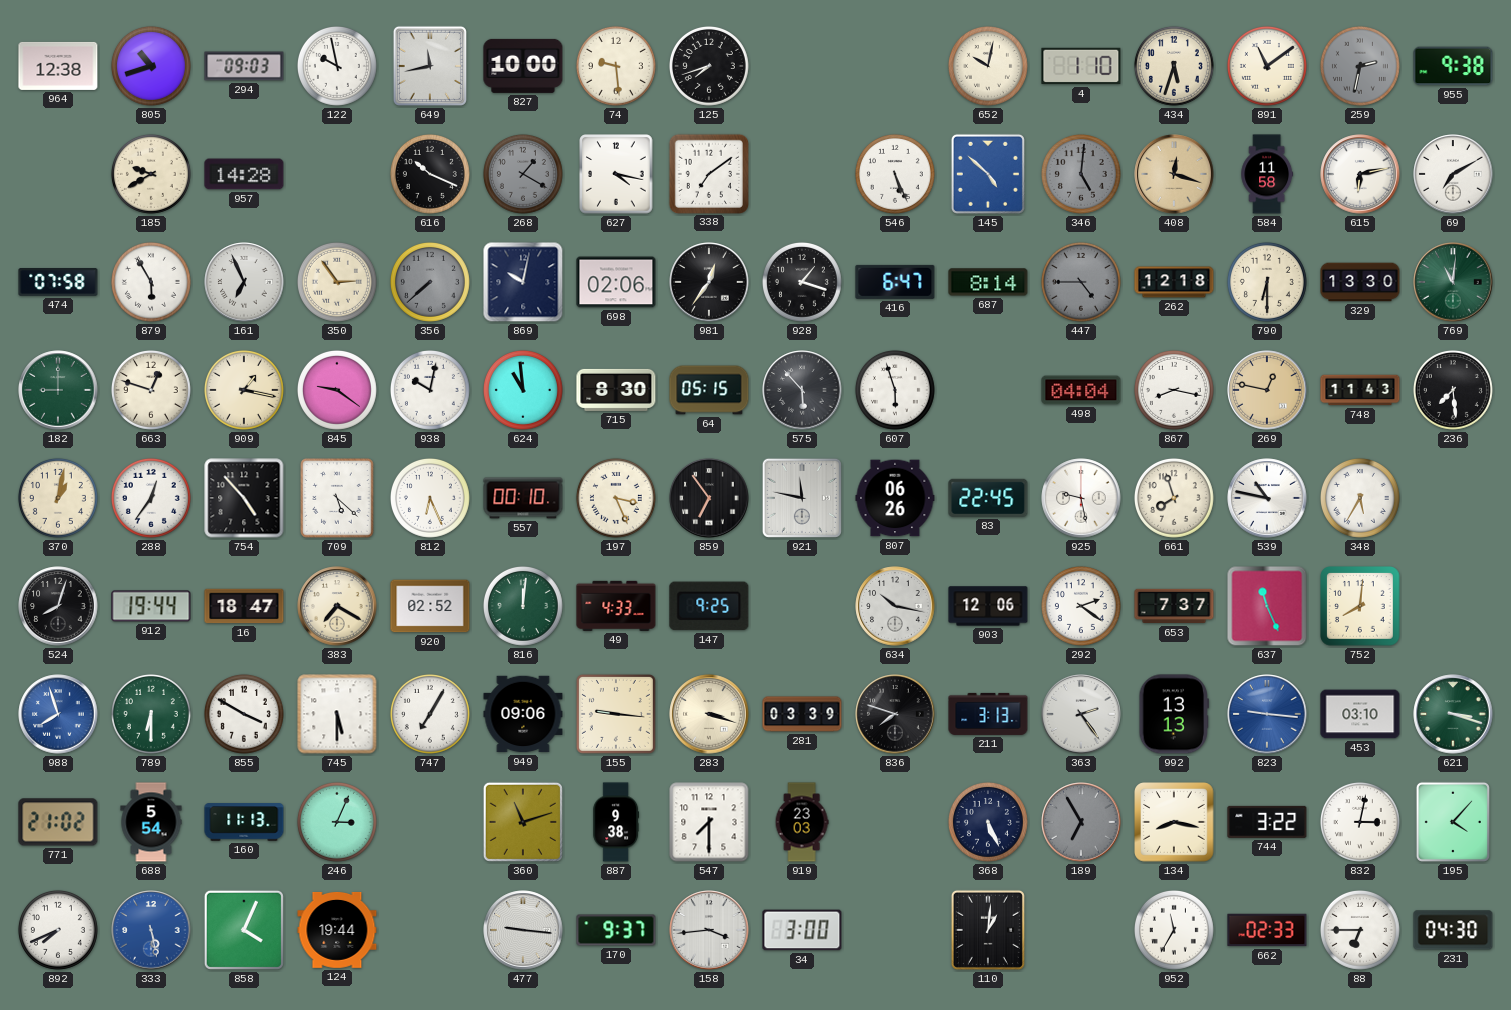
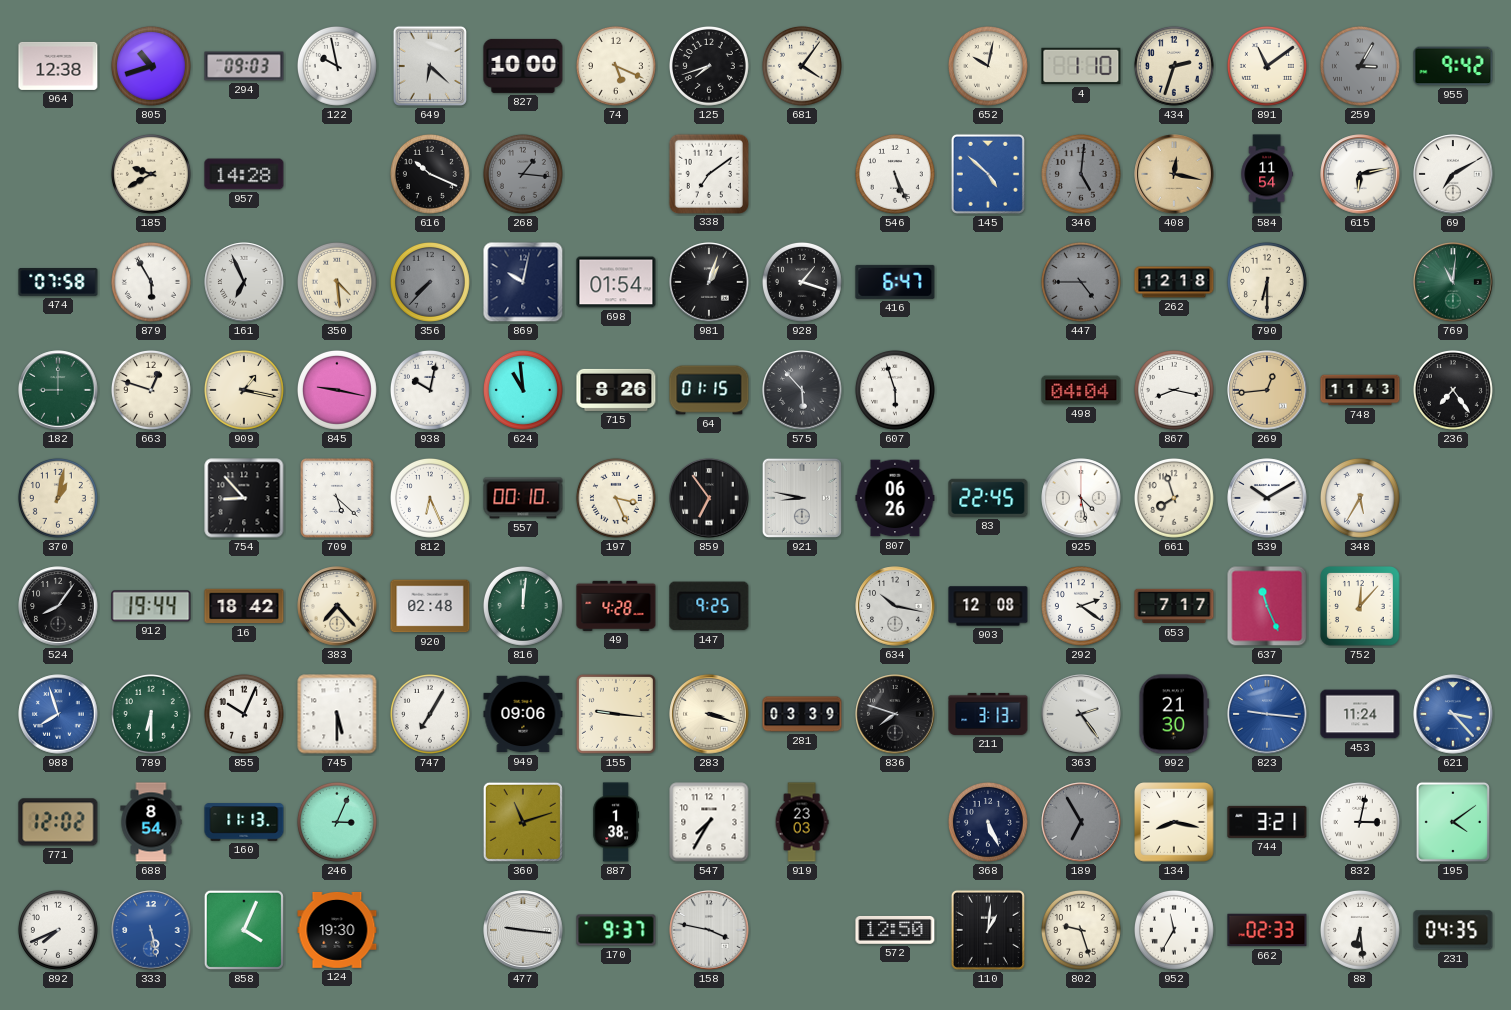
649: 11:43 -> 6:22 (430, 66)
74: 9:29 -> 5:19 (616, 66)
681: none -> 4:06 (802, 66)
434: 5:33 -> 2:33 (1174, 66)
259: 2:32 -> 3:05 (1360, 66)
955: 9:38 -> 9:42 (1453, 66)
268: 1:20 -> 1:16 (523, 174)
627: 4:17 -> none (616, 174)
408: 12:18 -> 12:17 (1174, 174)
584: 11:58 -> 11:54 (1267, 174)
350: 2:54 -> 4:29 (337, 282)
356: 7:38 -> 7:37 (430, 282)
698: 02:06 -> 01:54 (616, 282)
981: 12:36 -> 1:03 (709, 282)
687: 8:14 -> none (988, 282)
329: 13:30 -> none (1360, 282)
845: 9:21 -> 9:17 (337, 390)
715: 8:30 -> 8:26 (616, 390)
64: 05:15 -> 01:15 (709, 390)
269: 12:47 -> 12:44 (1267, 390)
236: 7:29 -> 7:24 (1453, 390)
288: 12:36 -> none (151, 498)
754: 4:53 -> 8:53 (244, 498)
921: 11:47 -> 8:47 (802, 498)
925: 9:28 -> 4:28 (1081, 498)
539: 10:47 -> 10:10 (1267, 498)
524: 8:03 -> 8:06 (58, 606)
16: 18:47 -> 18:42 (244, 606)
383: 7:20 -> 7:23 (337, 606)
920: 02:52 -> 02:48 (430, 606)
49: 4:33 -> 4:28 (616, 606)
903: 12:06 -> 12:08 (988, 606)
653: 7:37 -> 7:17 (1174, 606)
752: 8:01 -> 12:07 (1360, 606)
855: 3:50 -> 10:04 (244, 714)
992: 13:13 -> 21:30 (1174, 714)
453: 03:10 -> 11:24 (1360, 714)
621: 3:18 -> 3:23 (1453, 714)
621 dial: green -> blue (1453, 714)
771: 21:02 -> 12:02 (58, 822)
688: 5:54 -> 8:54 (151, 822)
887: 9:38 -> 1:38 (616, 822)
547: 7:30 -> 7:35 (709, 822)
744: 3:22 -> 3:21 (1267, 822)
195: 4:07 -> 4:09 (1453, 822)
124: 19:44 -> 19:30 (337, 930)
158: 3:44 -> 3:47 (709, 930)
34: 3:00 -> none (802, 930)
572: none -> 12:50 (895, 930)
802: none -> 9:27 (1081, 930)
88: 6:45 -> 6:29 (1360, 930)
231: 04:30 -> 04:35 (1453, 930)
